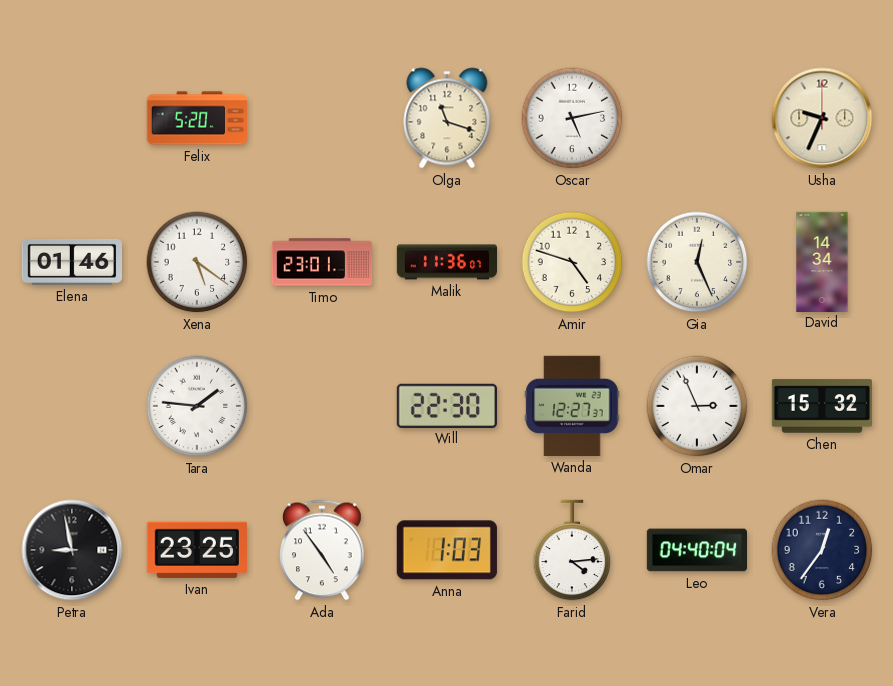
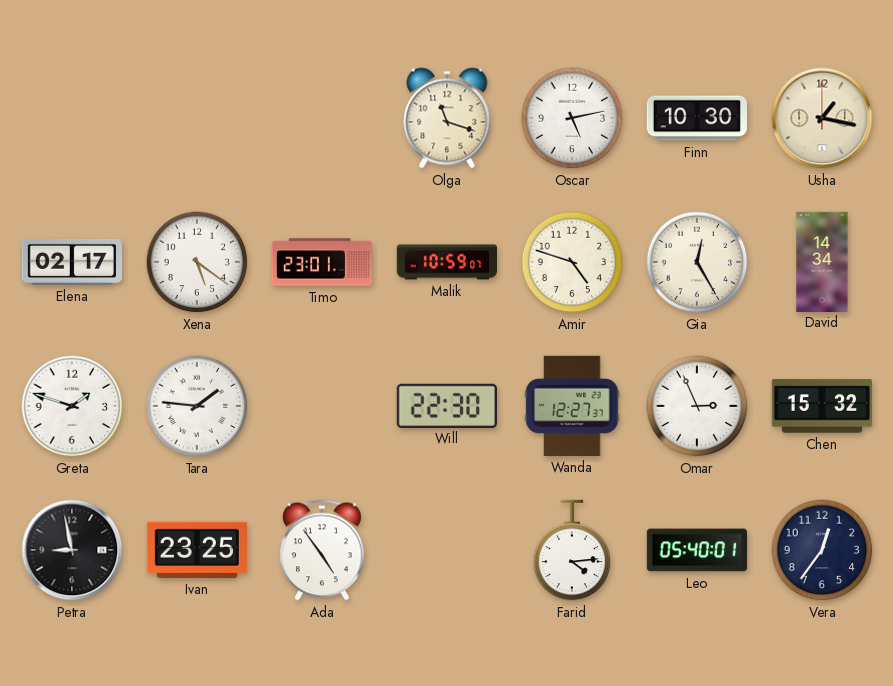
Felix: 5:20 -> none (196, 118)
Finn: none -> 10:30 (696, 118)
Usha: 9:34 -> 1:17 (822, 118)
Elena: 01:46 -> 02:17 (71, 262)
Malik: 11:36 -> 10:59 (446, 262)
Gia: 12:26 -> 12:25 (697, 262)
Greta: none -> 1:48 (72, 406)
Anna: 1:03 -> none (447, 550)
Leo: 04:40 -> 05:40 (696, 550)
